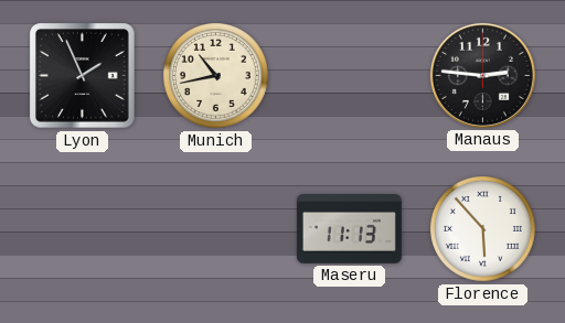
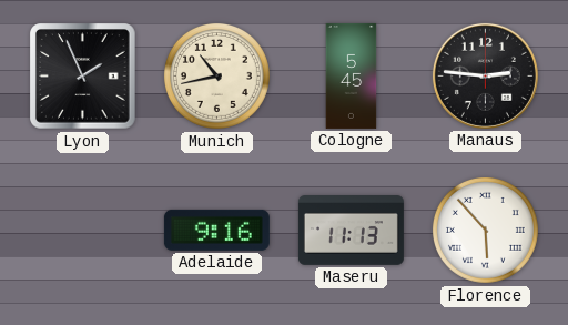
Cologne: none -> 5:45 (352, 75)
Adelaide: none -> 9:16 (216, 230)
